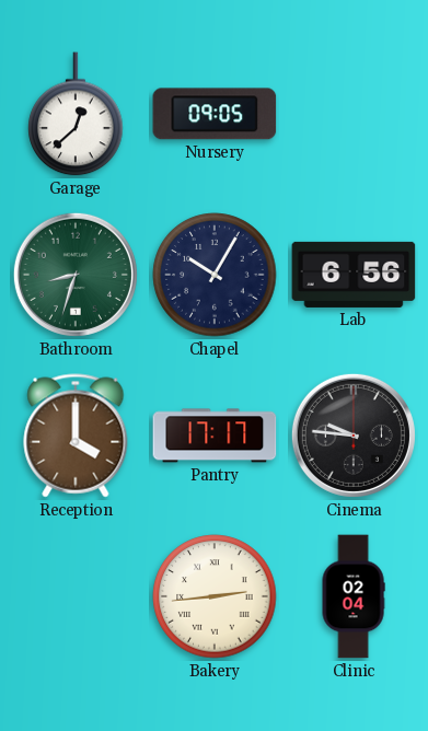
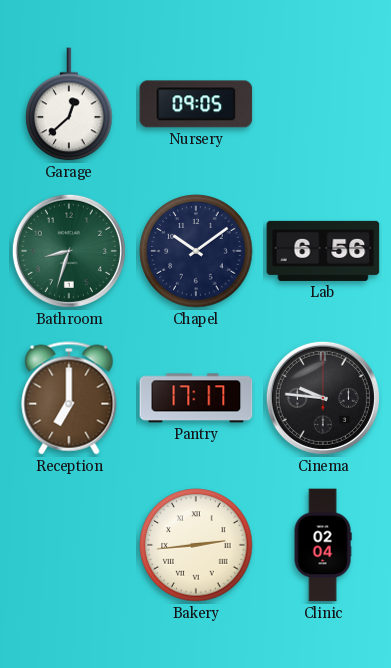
Chapel: 10:05 -> 10:09 (196, 251)
Reception: 4:00 -> 7:00 (69, 398)
